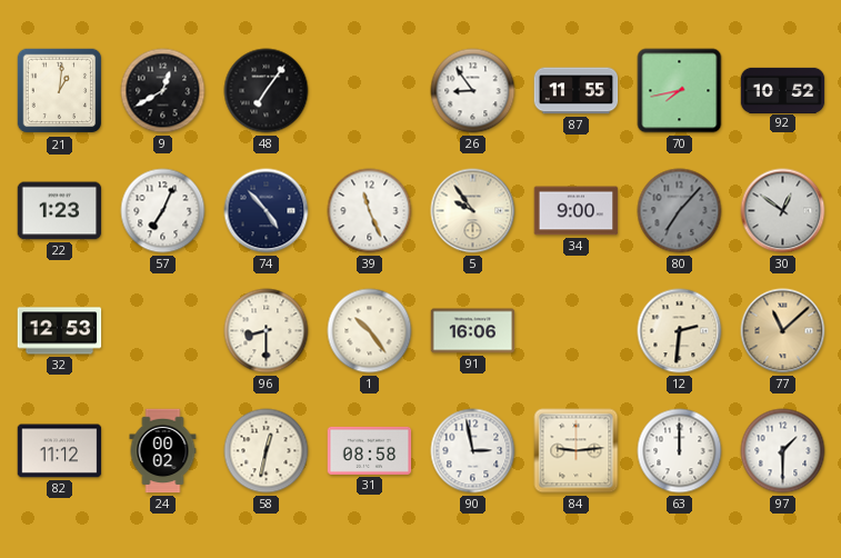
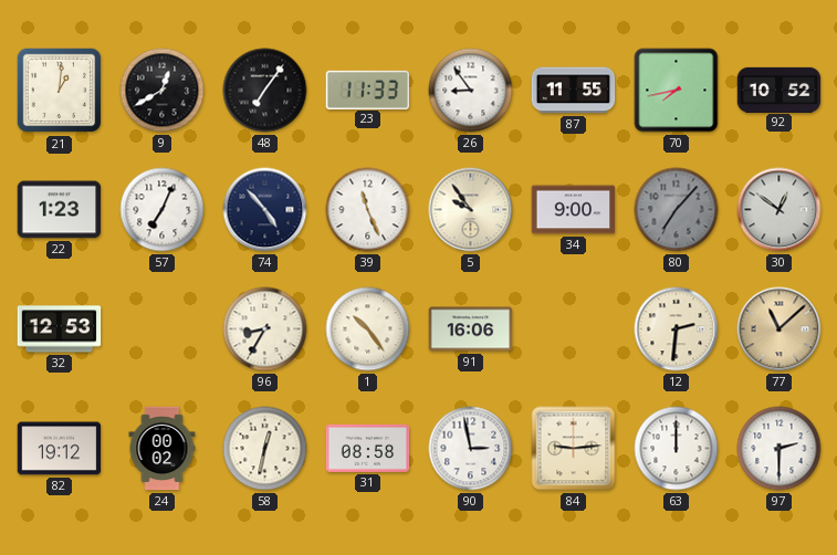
23: none -> 11:33 (368, 90)
96: 8:30 -> 8:35 (265, 329)
82: 11:12 -> 19:12 (60, 449)
97: 1:30 -> 2:30 (780, 449)
